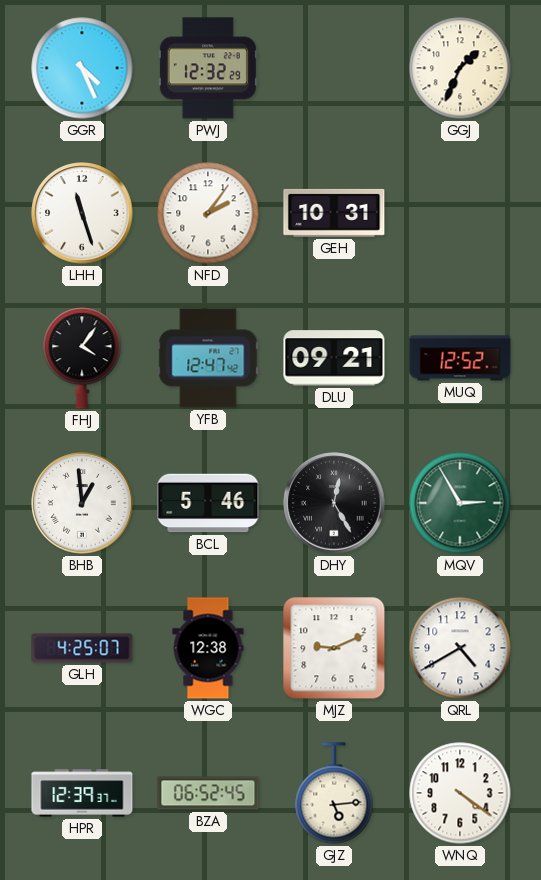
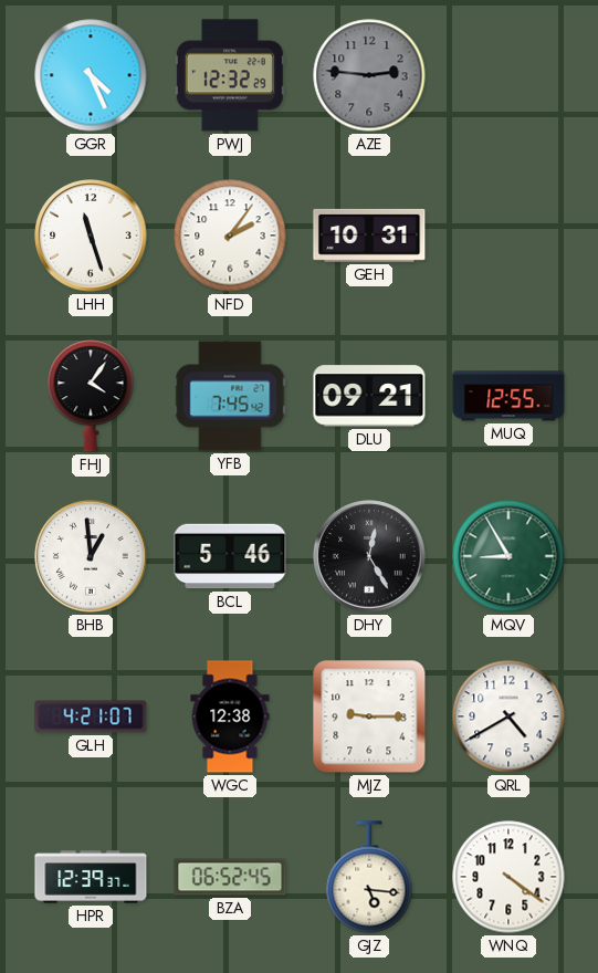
AZE: none -> 2:46 (369, 75)
GGJ: 1:34 -> none (460, 68)
YFB: 12:47 -> 7:45 (230, 396)
MUQ: 12:52 -> 12:55 (508, 396)
MQV: 2:55 -> 8:55 (508, 556)
GLH: 4:25 -> 4:21 (91, 716)
MJZ: 9:11 -> 9:15 (369, 716)
GJZ: 5:14 -> 5:16 (369, 877)
